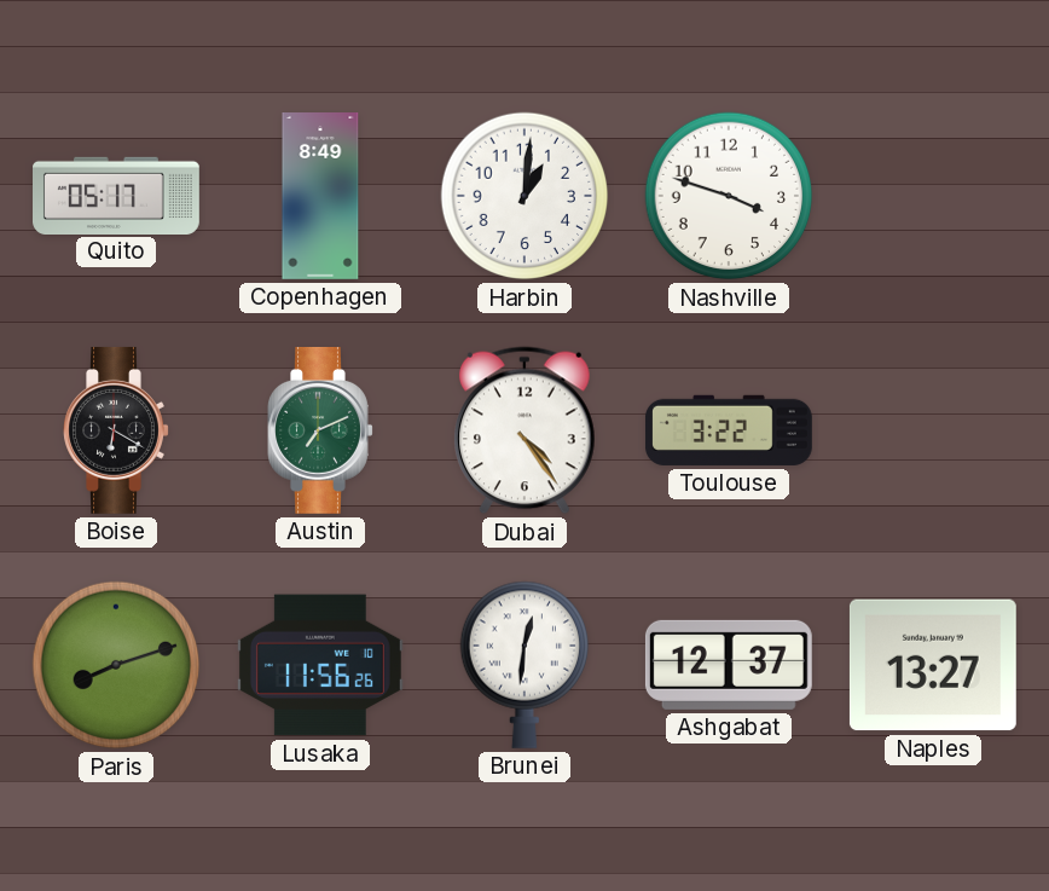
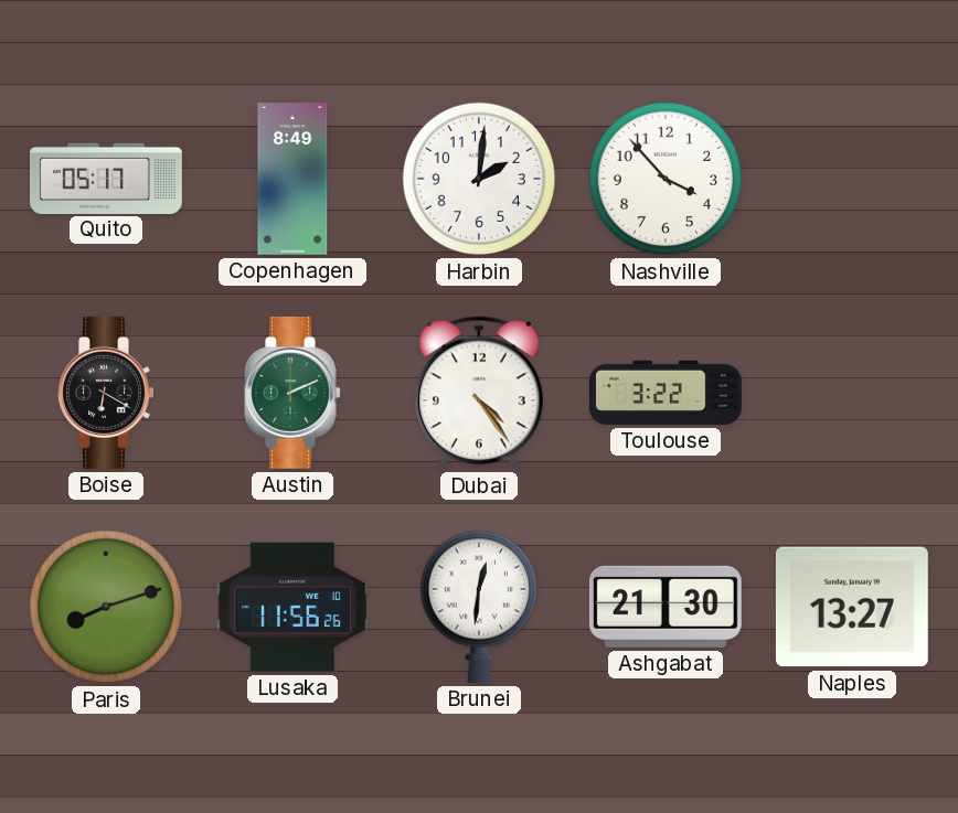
Harbin: 1:01 -> 2:01 (479, 179)
Nashville: 3:48 -> 3:53 (666, 179)
Austin: 7:11 -> 2:11 (292, 393)
Ashgabat: 12:37 -> 21:30 (666, 607)
